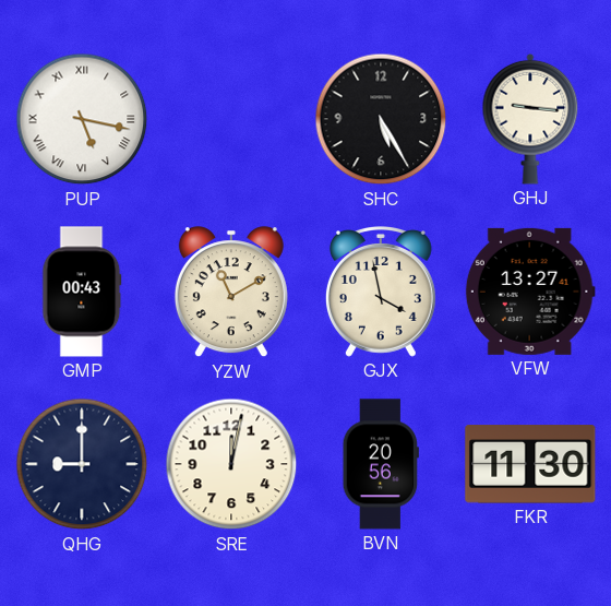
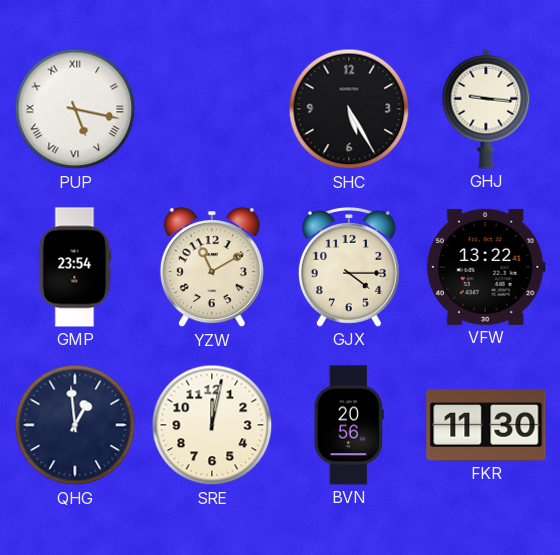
GMP: 00:43 -> 23:54 (75, 267)
GJX: 3:58 -> 4:15 (349, 268)
VFW: 13:27 -> 13:22 (486, 267)
QHG: 9:00 -> 12:59 (75, 425)
